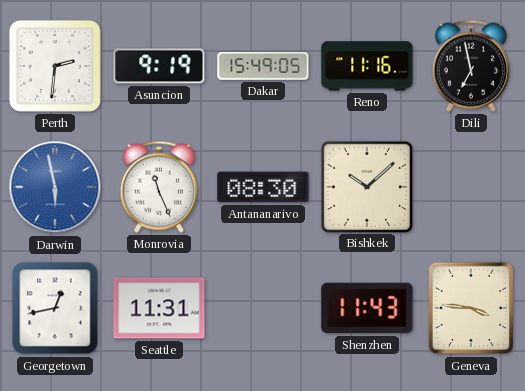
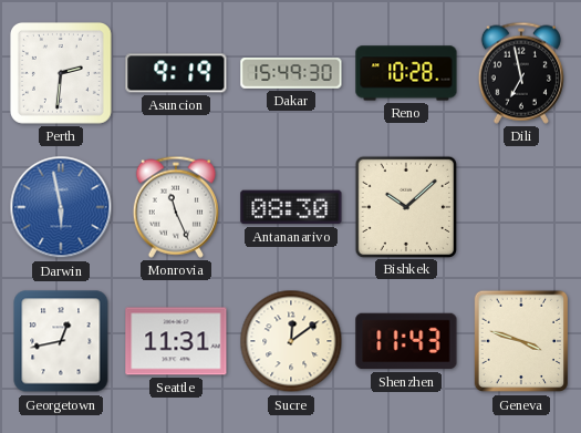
Dakar: 15:49:05 -> 15:49:30 (291, 73)
Reno: 11:16 -> 10:28 (406, 73)
Sucre: none -> 12:09 (291, 341)
Geneva: 3:46 -> 3:48 (520, 341)
